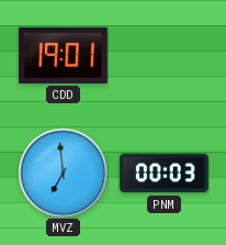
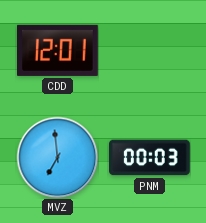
CDD: 19:01 -> 12:01 (58, 50)
